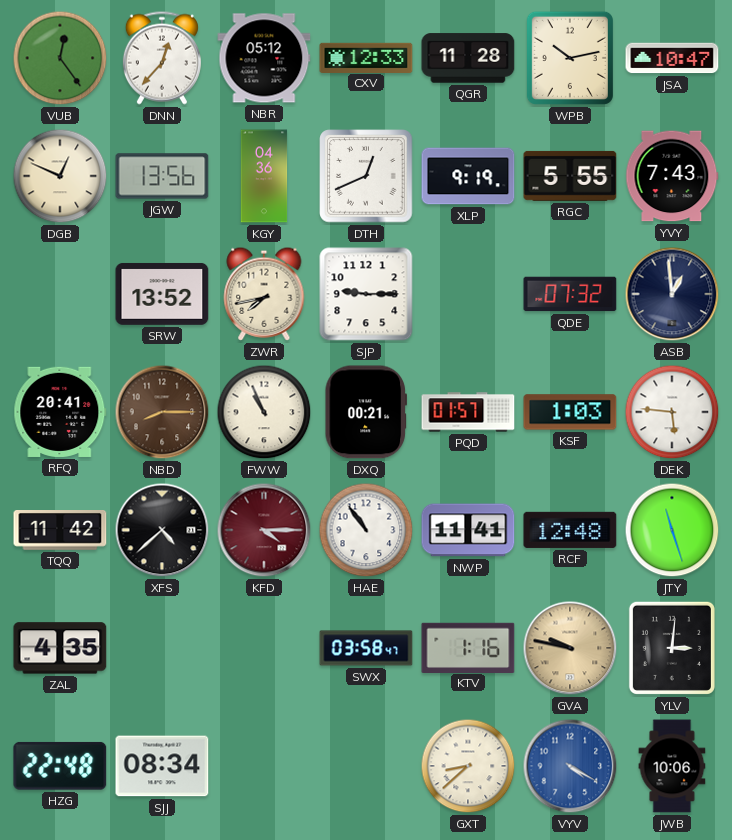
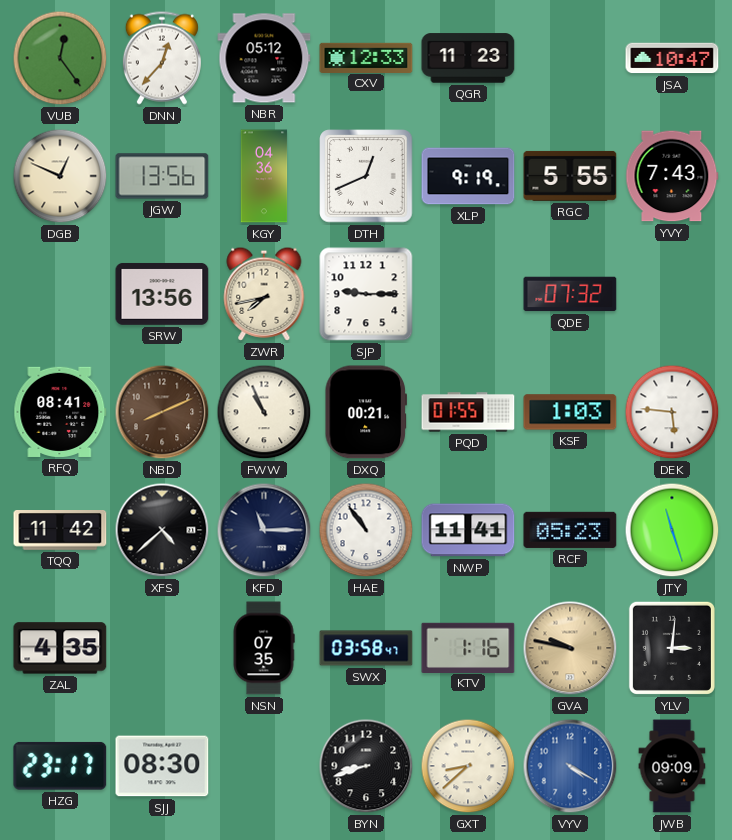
QGR: 11:28 -> 11:23 (468, 58)
WPB: 10:13 -> none (570, 58)
SRW: 13:52 -> 13:56 (162, 294)
ASB: 12:59 -> none (672, 294)
RFQ: 20:41 -> 08:41 (60, 412)
NBD: 8:15 -> 8:11 (162, 412)
PQD: 01:57 -> 01:55 (468, 412)
KFD: 4:15 -> 11:15 (264, 530)
KFD dial: burgundy -> navy (264, 530)
RCF: 12:48 -> 05:23 (570, 530)
NSN: none -> 07:35 (264, 648)
HZG: 22:48 -> 23:17 (60, 766)
SJJ: 08:34 -> 08:30 (162, 766)
BYN: none -> 8:42 (366, 766)
JWB: 10:06 -> 09:09 (672, 766)
